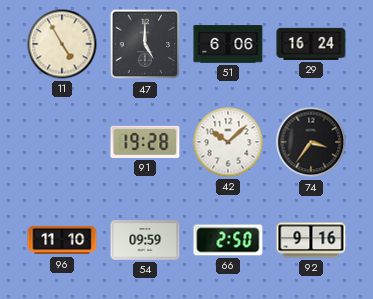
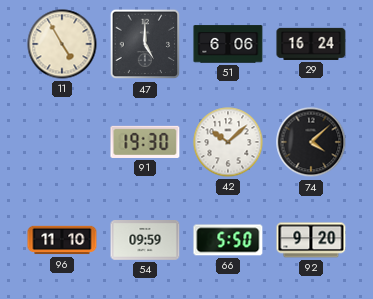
91: 19:28 -> 19:30 (145, 142)
74: 3:36 -> 4:08 (311, 142)
66: 2:50 -> 5:50 (228, 240)
92: 9:16 -> 9:20 (311, 240)
